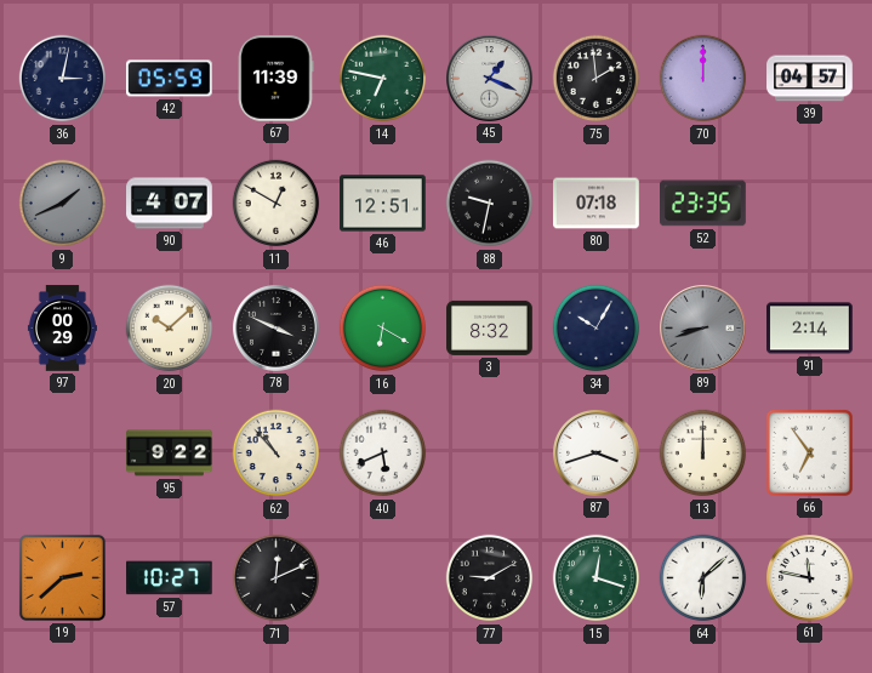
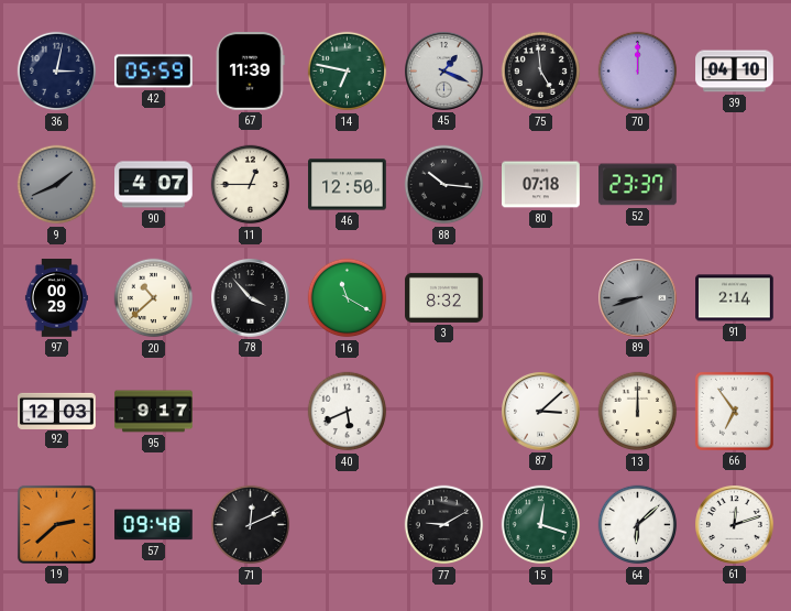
75: 1:59 -> 4:59 (541, 72)
39: 04:57 -> 04:10 (735, 72)
11: 12:50 -> 12:45 (251, 185)
46: 12:51 -> 12:50 (348, 185)
88: 9:32 -> 10:16 (444, 185)
52: 23:35 -> 23:37 (638, 185)
20: 10:08 -> 10:38 (154, 298)
78: 3:49 -> 3:53 (251, 298)
16: 6:20 -> 11:20 (348, 298)
34: 10:05 -> none (597, 329)
92: none -> 12:03 (57, 411)
95: 9:22 -> 9:17 (154, 412)
62: 10:53 -> none (277, 454)
87: 3:42 -> 3:08 (541, 412)
57: 10:27 -> 09:48 (154, 525)
61: 11:47 -> 12:12 (735, 525)
